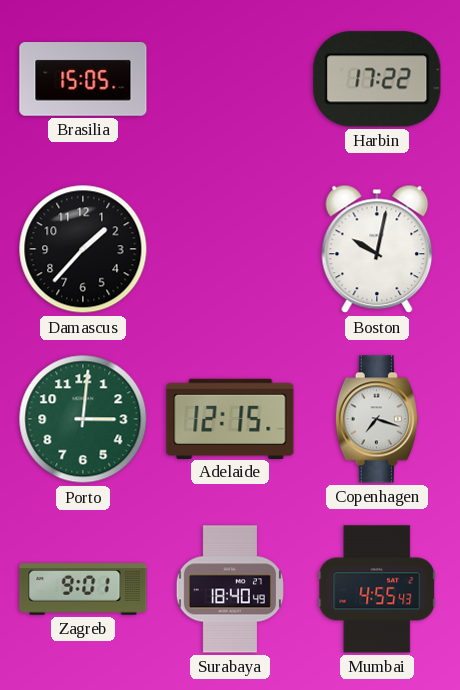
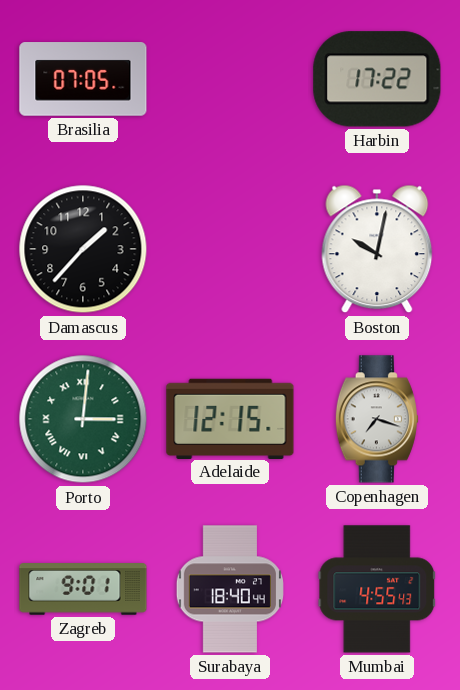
Brasilia: 15:05 -> 07:05 (83, 79)
Porto numerals: Arabic -> Roman (83, 419)
Surabaya: 18:40:49 -> 18:40:44 (230, 589)
